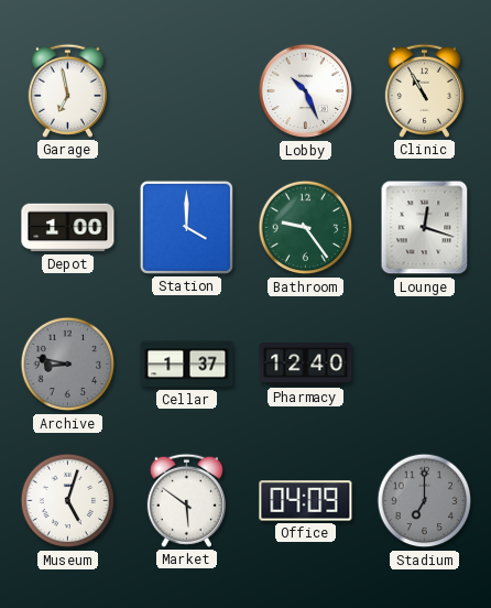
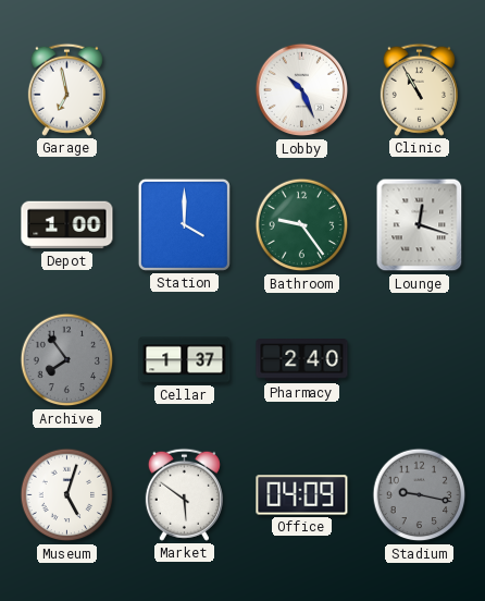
Archive: 8:47 -> 7:54 (67, 360)
Pharmacy: 12:40 -> 2:40 (302, 360)
Stadium: 7:00 -> 9:17 (420, 495)
